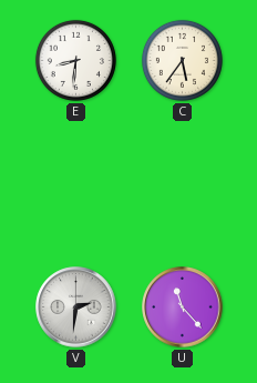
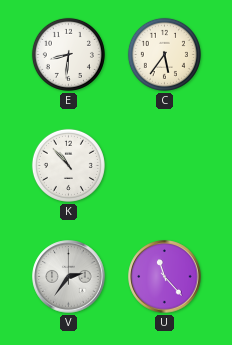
K: none -> 10:53 (68, 165)
V: 2:31 -> 2:36 (69, 277)
